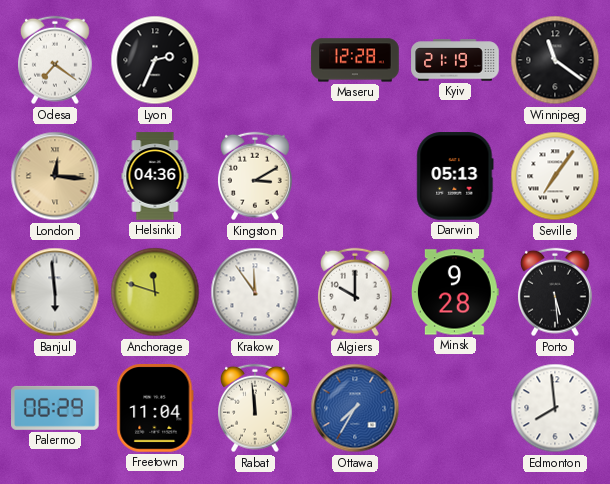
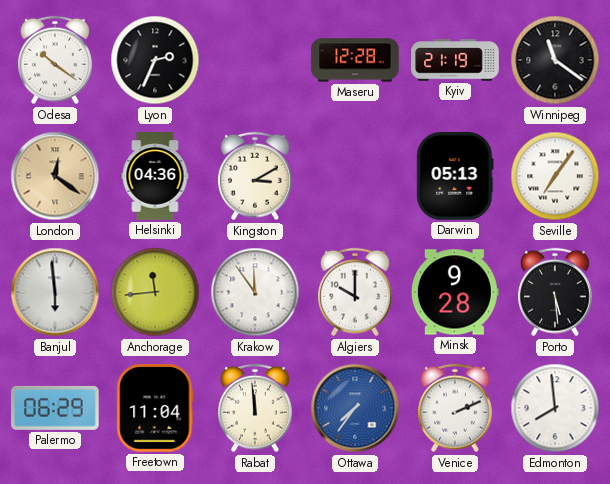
Odesa: 7:21 -> 10:21 (56, 60)
London: 12:16 -> 12:21 (55, 176)
Anchorage: 11:48 -> 11:44 (155, 292)
Ottawa: 7:35 -> 7:36 (355, 408)
Venice: none -> 2:11 (456, 408)
